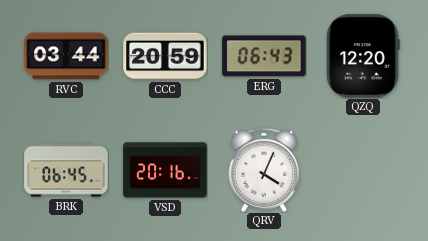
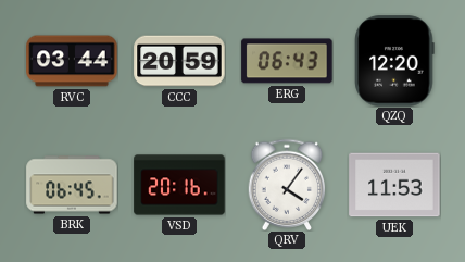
QRV: 4:04 -> 4:06 (287, 184)
UEK: none -> 11:53 (394, 185)
